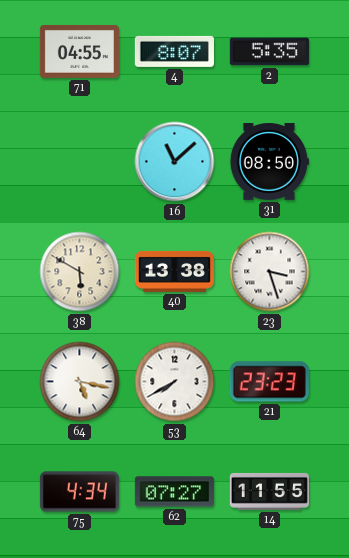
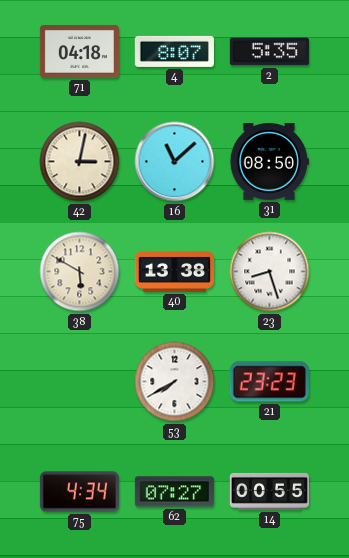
71: 04:55 -> 04:18 (79, 51)
42: none -> 3:02 (80, 162)
23: 3:27 -> 8:27 (270, 272)
64: 5:17 -> none (80, 382)
14: 11:55 -> 00:55 (269, 491)
